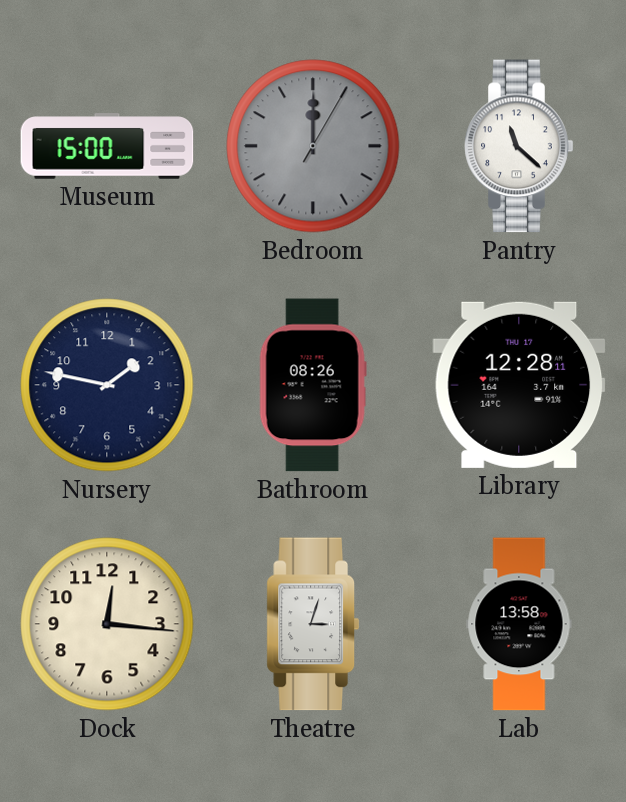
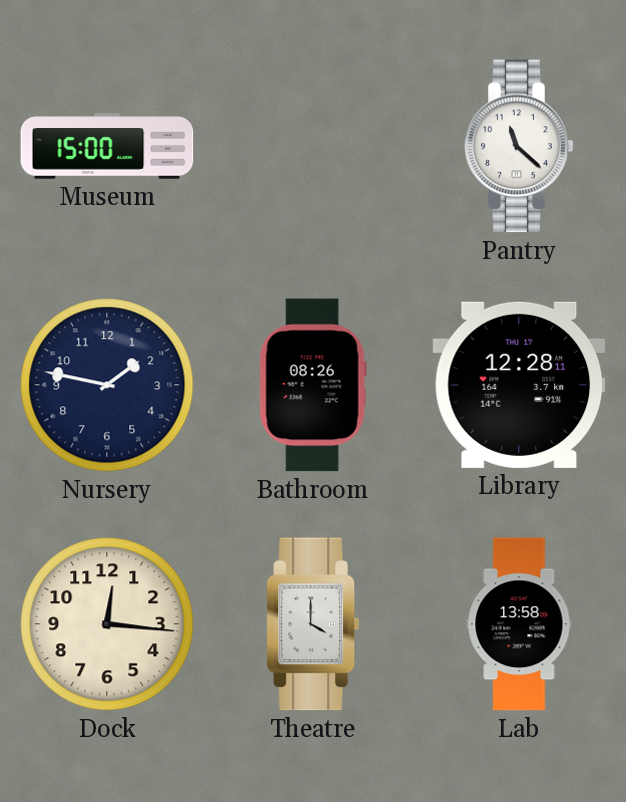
Bedroom: 12:00 -> none (313, 146)
Theatre: 3:03 -> 4:00 (312, 624)
